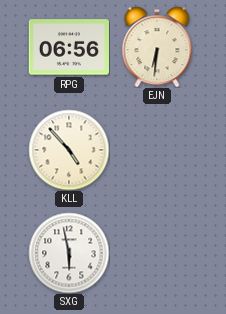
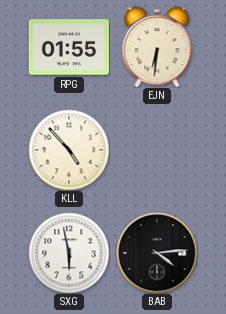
RPG: 06:56 -> 01:55 (68, 47)
BAB: none -> 4:14 (157, 253)
